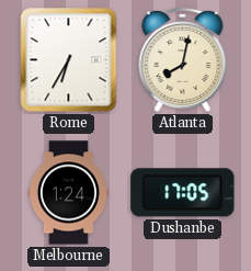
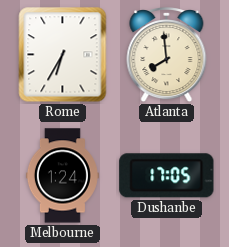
Atlanta: 8:02 -> 7:59 (167, 56)
